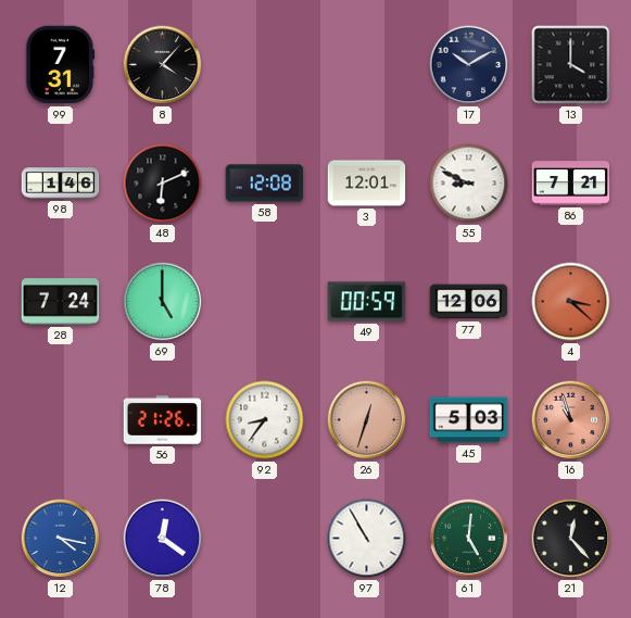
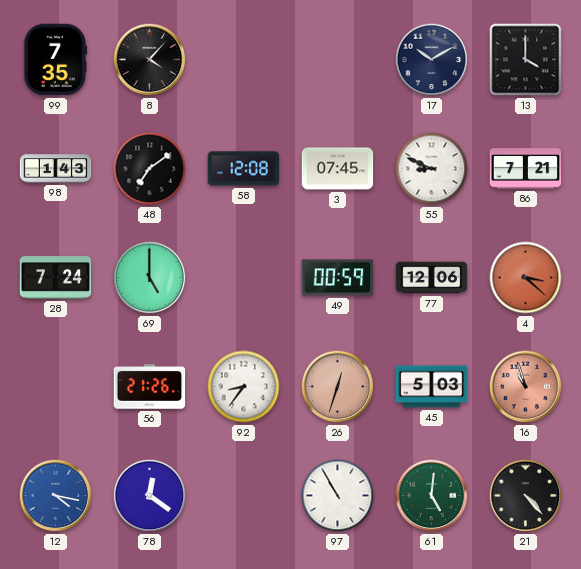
99: 7:31 -> 7:35 (55, 60)
98: 1:46 -> 1:43 (56, 169)
48: 6:11 -> 7:09 (150, 169)
3: 12:01 -> 07:45 (338, 169)
21: 12:23 -> 4:23 (526, 496)
